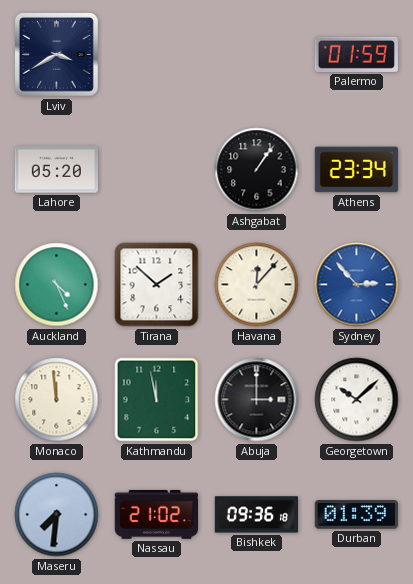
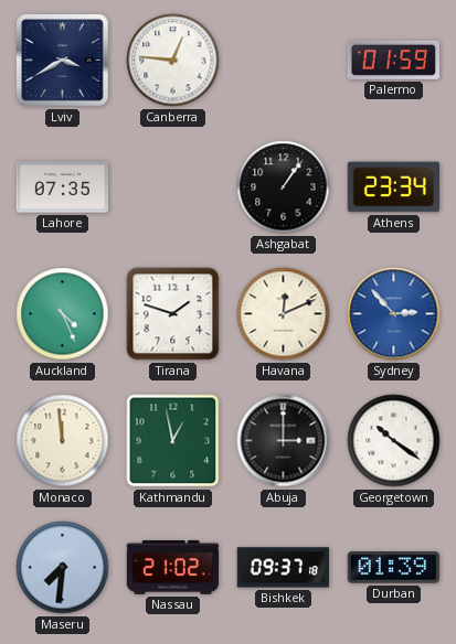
Canberra: none -> 12:46 (173, 61)
Lahore: 05:20 -> 07:35 (63, 187)
Tirana: 1:52 -> 1:48 (173, 314)
Havana: 12:07 -> 12:11 (284, 314)
Kathmandu: 11:58 -> 12:58 (173, 441)
Georgetown: 10:08 -> 10:21 (394, 441)
Bishkek: 09:36 -> 09:37 (283, 568)
